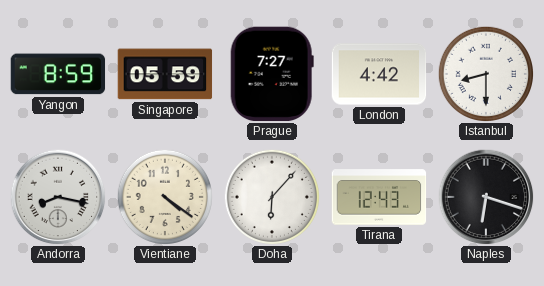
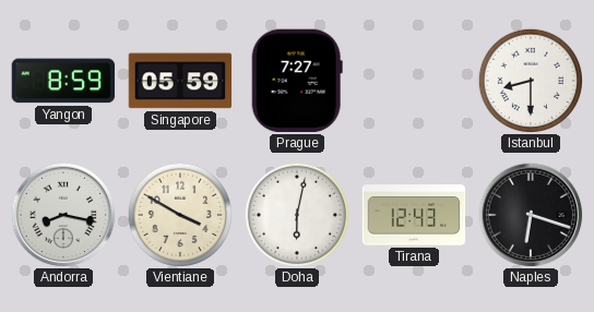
London: 4:42 -> none (379, 74)
Vientiane: 4:21 -> 3:50 (179, 214)
Doha: 6:07 -> 6:02 (296, 214)
